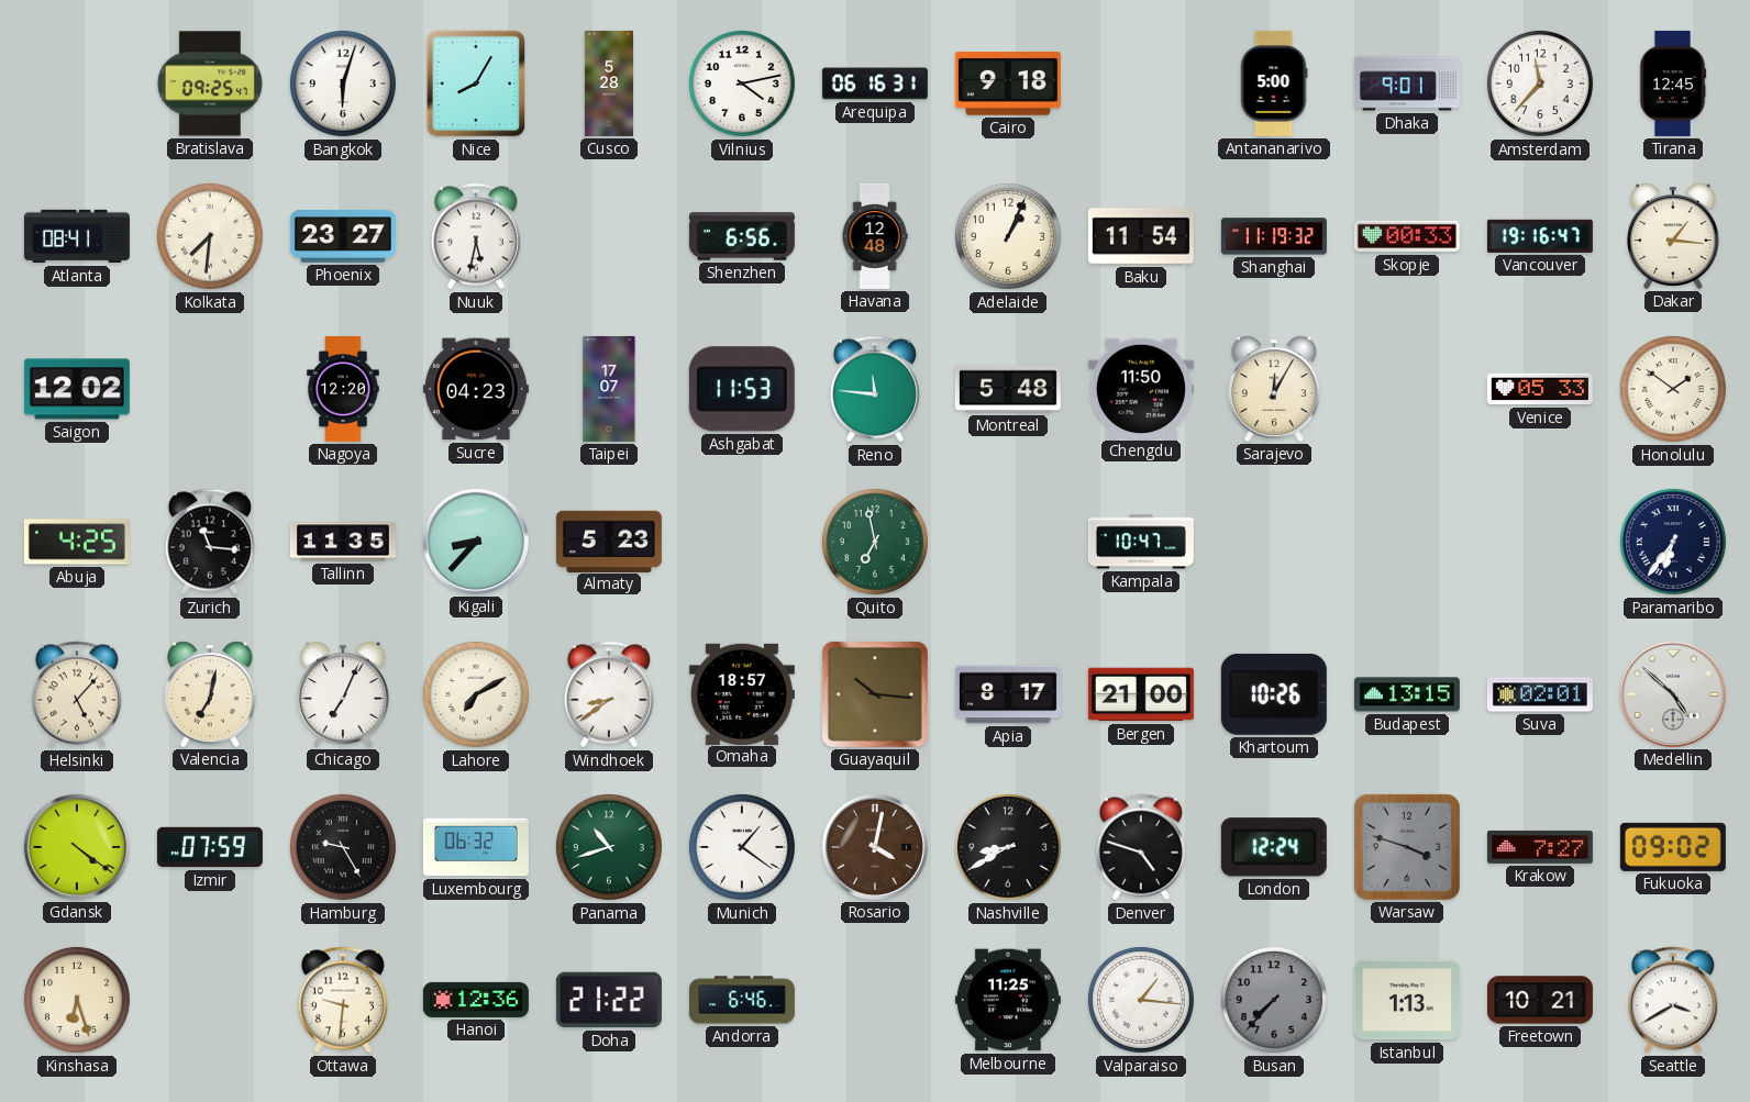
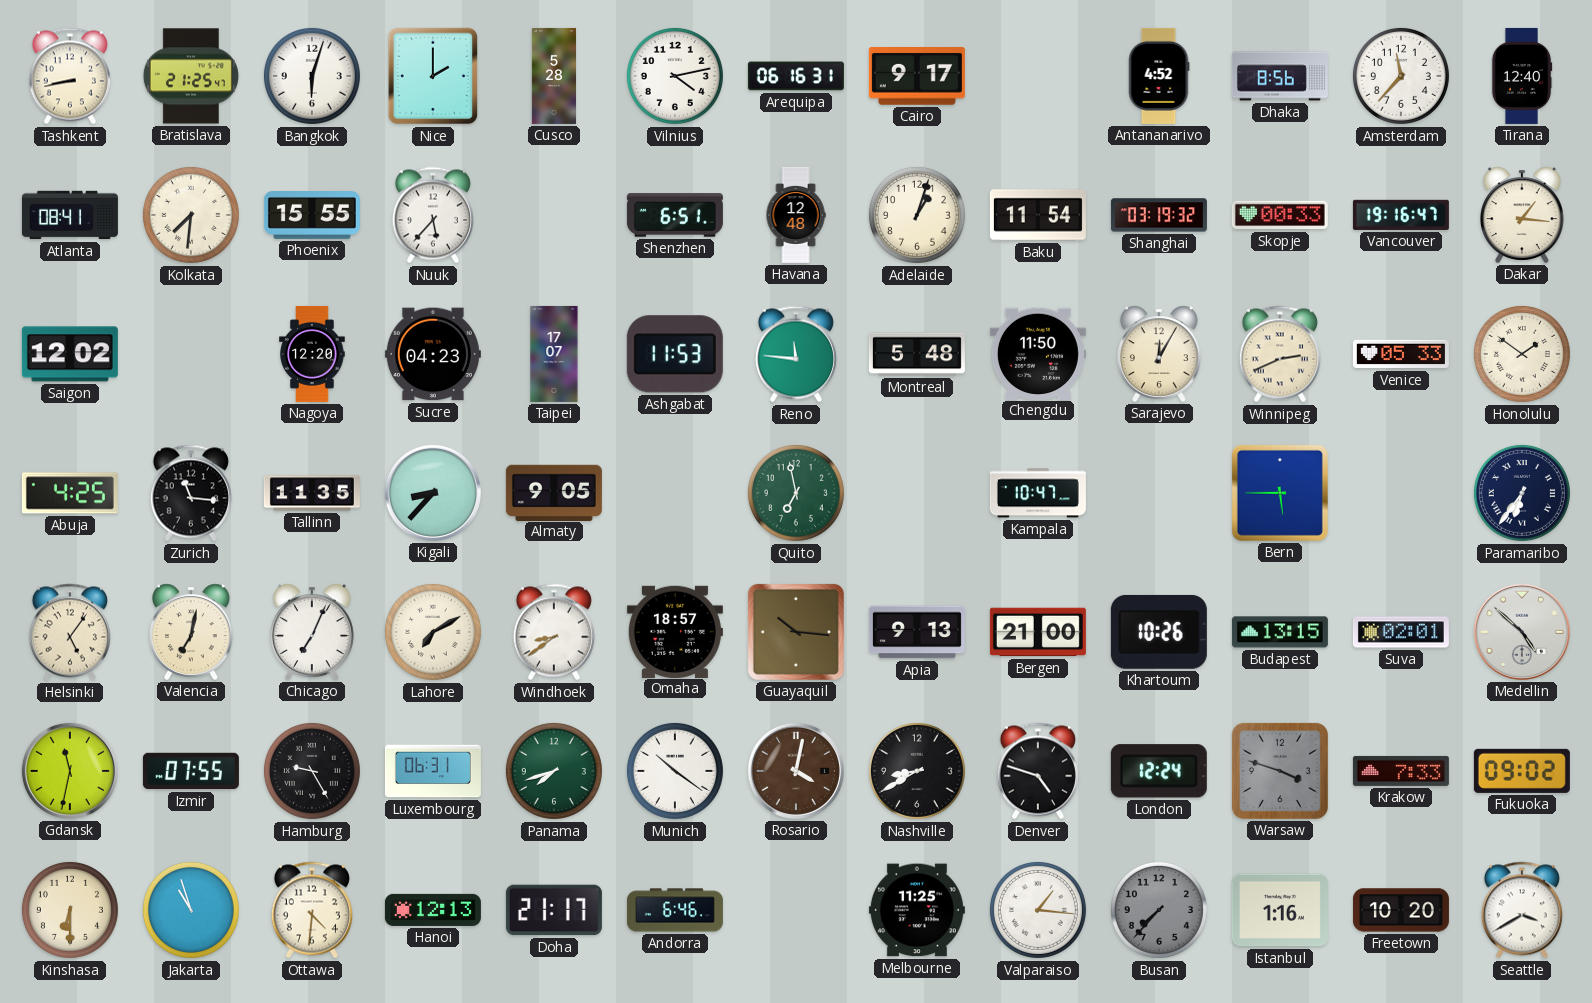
Tashkent: none -> 8:43 (70, 76)
Bratislava: 09:25 -> 21:25 (191, 76)
Nice: 8:05 -> 2:00 (433, 76)
Cairo: 9:18 -> 9:17 (917, 77)
Antananarivo: 5:00 -> 4:52 (1159, 76)
Dhaka: 9:01 -> 8:56 (1280, 76)
Tirana: 12:45 -> 12:40 (1522, 76)
Phoenix: 23:27 -> 15:55 (312, 216)
Nuuk: 5:32 -> 5:37 (433, 215)
Shenzhen: 6:56 -> 6:51 (675, 215)
Adelaide: 1:04 -> 1:03 (917, 215)
Shanghai: 11:19 -> 03:19 (1159, 215)
Winnipeg: none -> 2:41 (1280, 354)
Almaty: 5:23 -> 9:05 (554, 492)
Bern: none -> 5:45 (1280, 493)
Helsinki: 5:07 -> 5:06 (70, 632)
Apia: 8:17 -> 9:13 (917, 632)
Gdansk: 4:21 -> 11:32 (70, 771)
Izmir: 07:59 -> 07:55 (191, 771)
Luxembourg: 06:32 -> 06:31 (433, 771)
Panama: 10:42 -> 7:42 (554, 771)
Munich: 1:21 -> 10:21 (675, 771)
Krakow: 7:27 -> 7:33 (1401, 771)
Kinshasa: 6:27 -> 6:30 (70, 910)
Jakarta: none -> 10:57 (191, 910)
Ottawa: 9:31 -> 4:31 (312, 910)
Hanoi: 12:36 -> 12:13 (433, 910)
Doha: 21:22 -> 21:17 (554, 910)
Istanbul: 1:13 -> 1:16 (1280, 910)
Freetown: 10:21 -> 10:20 (1401, 910)
